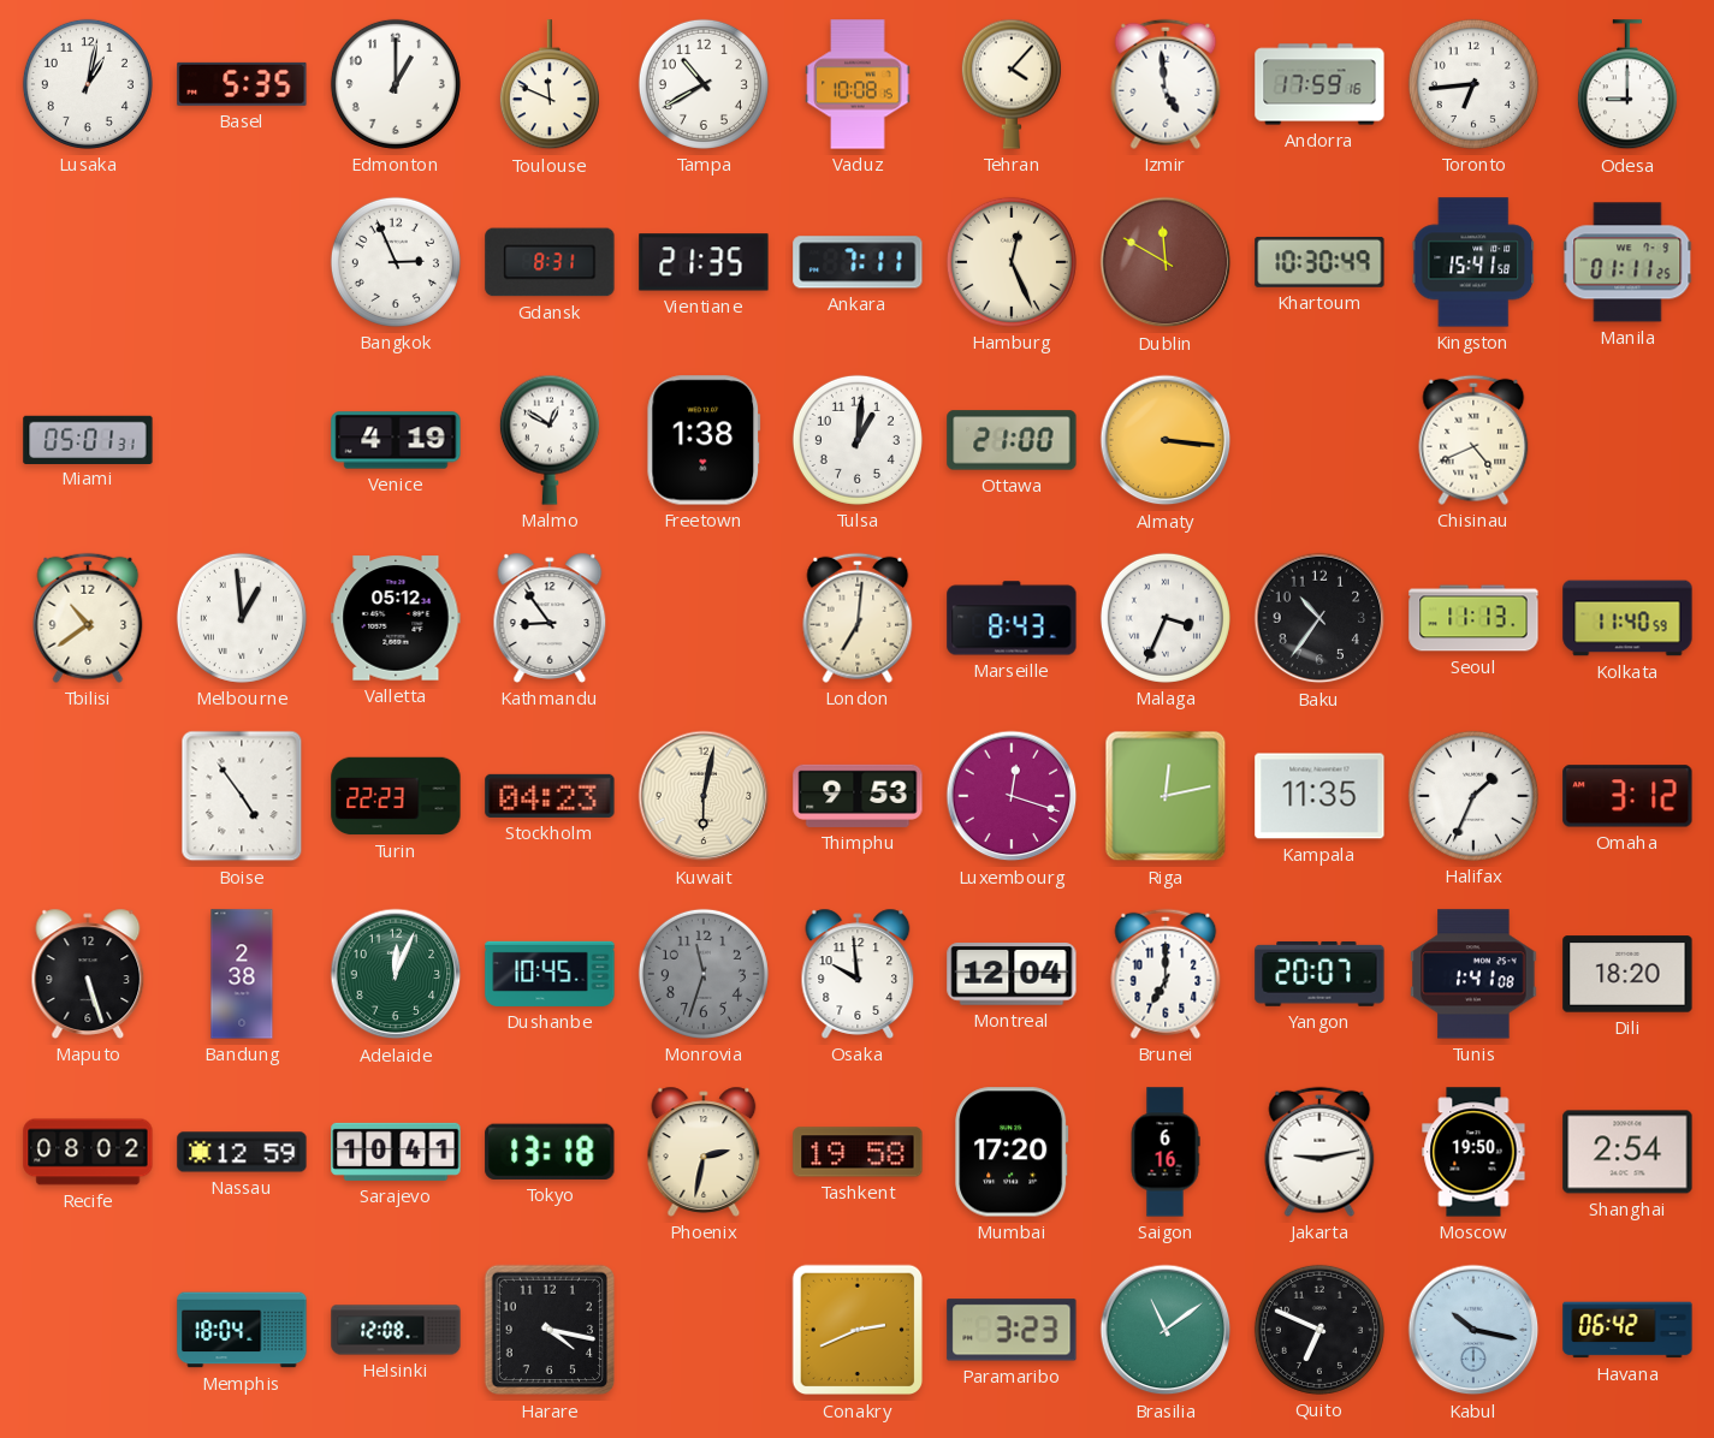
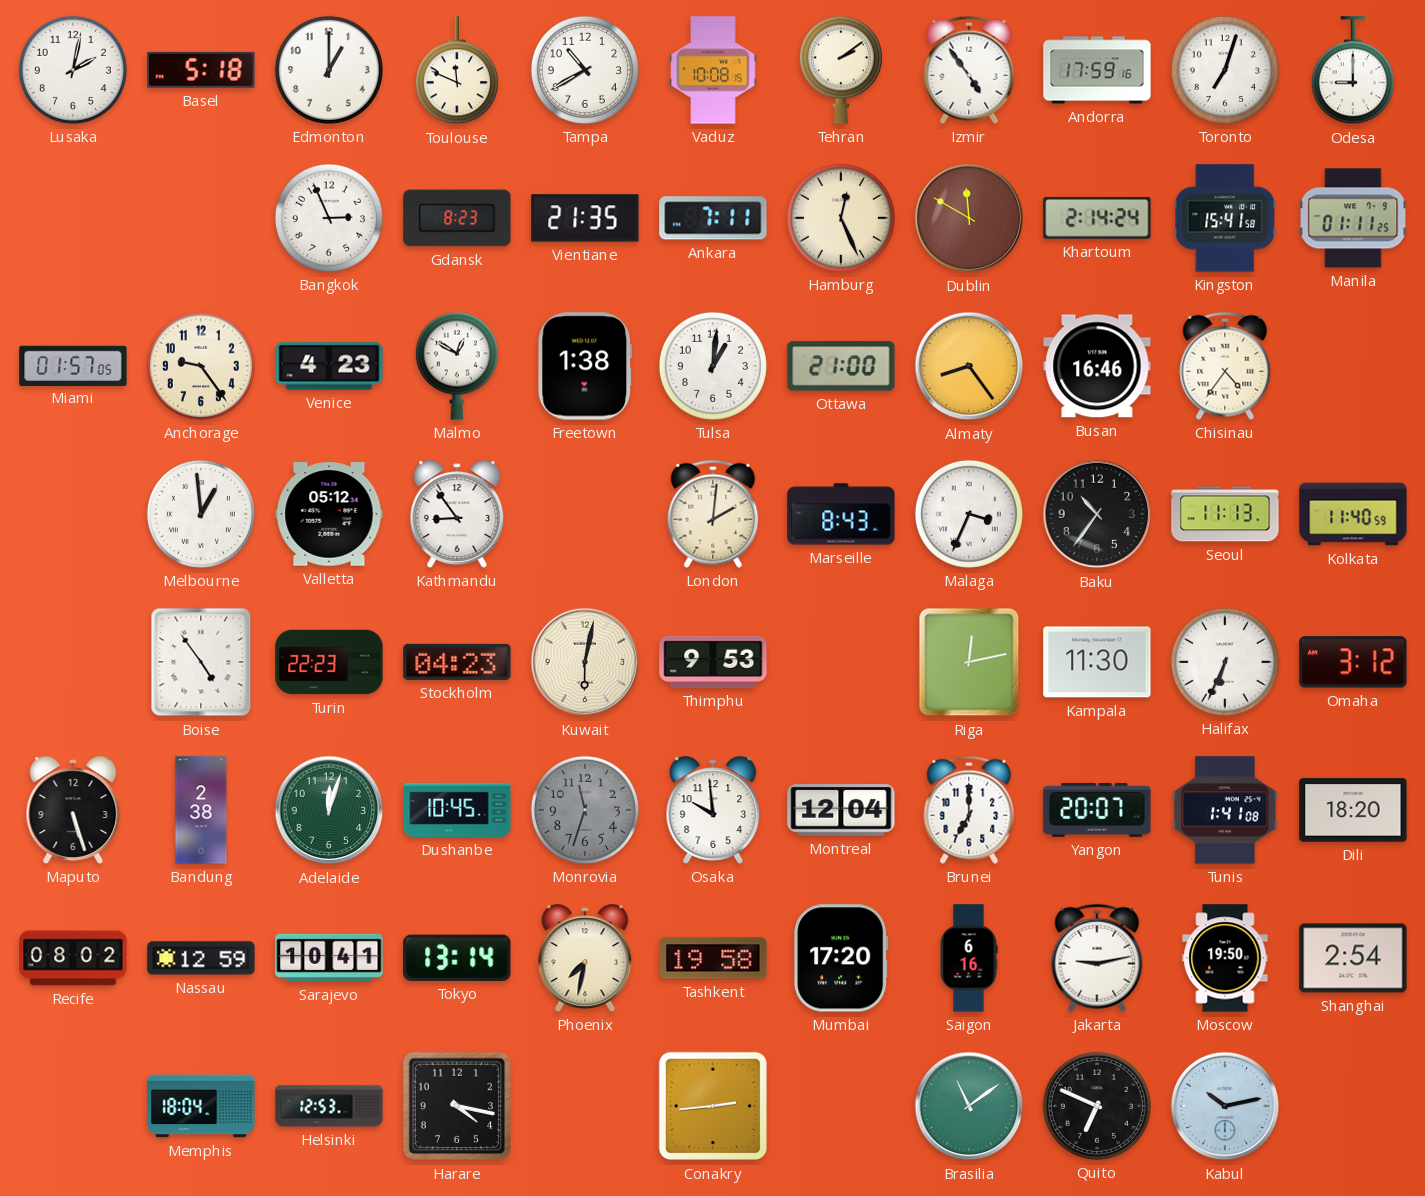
Lusaka: 1:02 -> 2:02 (73, 70)
Basel: 5:35 -> 5:18 (201, 70)
Tehran: 4:07 -> 2:09 (841, 70)
Izmir: 4:59 -> 4:54 (969, 70)
Toronto: 6:44 -> 7:03 (1225, 70)
Gdansk: 8:31 -> 8:23 (457, 218)
Khartoum: 10:30 -> 2:14 (1097, 218)
Miami: 05:01 -> 01:57 (73, 365)
Anchorage: none -> 9:24 (201, 366)
Venice: 4:19 -> 4:23 (329, 366)
Almaty: 3:16 -> 8:24 (969, 366)
Busan: none -> 16:46 (1097, 366)
Chisinau: 4:41 -> 4:36 (1225, 366)
Tbilisi: 10:39 -> none (88, 618)
London: 7:01 -> 2:01 (713, 514)
Luxembourg: 12:18 -> none (1012, 796)
Kampala: 11:35 -> 11:30 (1097, 662)
Halifax: 1:34 -> 6:34 (1225, 662)
Adelaide: 12:04 -> 12:03 (329, 810)
Tokyo: 13:18 -> 13:14 (457, 958)
Phoenix: 2:32 -> 7:32 (585, 958)
Helsinki: 12:08 -> 12:53 (329, 1106)
Conakry: 2:41 -> 2:44 (713, 1106)
Paramaribo: 3:23 -> none (1012, 1330)
Kabul: 10:17 -> 10:13 (1225, 1106)
Havana: 06:42 -> none (1627, 1330)
